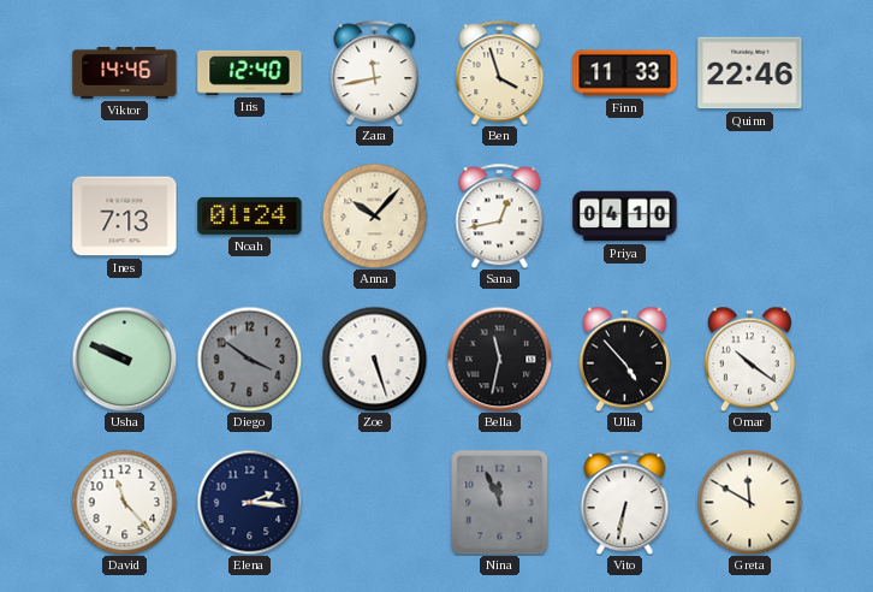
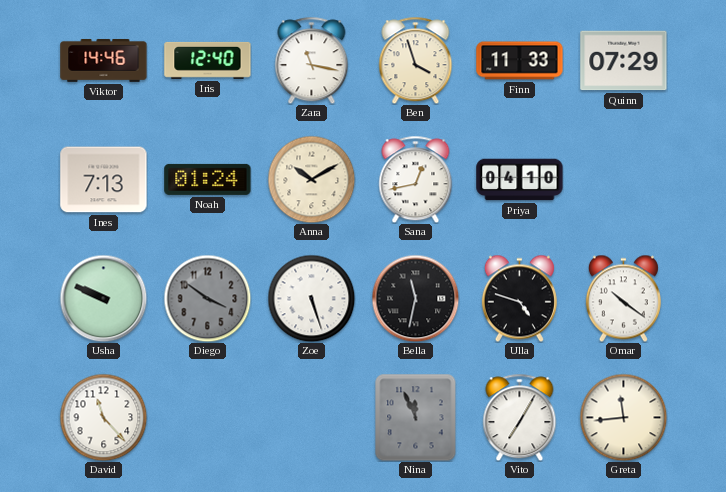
Zara: 11:43 -> 11:17 (312, 60)
Quinn: 22:46 -> 07:29 (624, 61)
Anna: 10:07 -> 10:10 (311, 179)
Ulla: 4:53 -> 4:48 (519, 298)
Elena: 2:16 -> none (249, 502)
Vito: 6:32 -> 7:05 (520, 417)
Greta: 11:50 -> 11:44 (623, 417)
